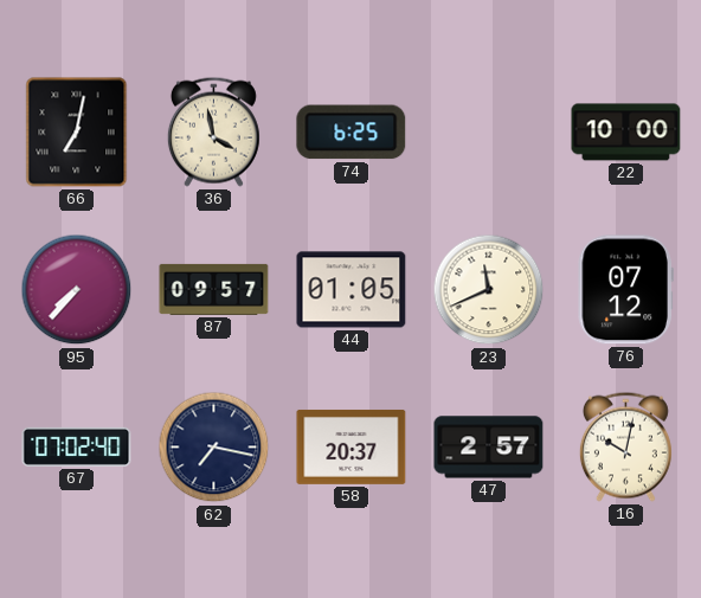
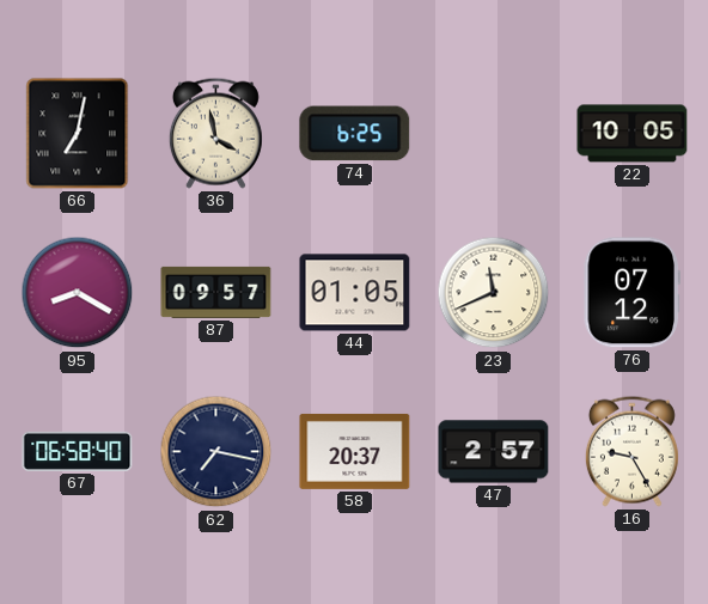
22: 10:00 -> 10:05 (633, 134)
95: 7:37 -> 8:20 (78, 293)
67: 07:02 -> 06:58 (78, 451)
16: 10:02 -> 9:25 (631, 451)
